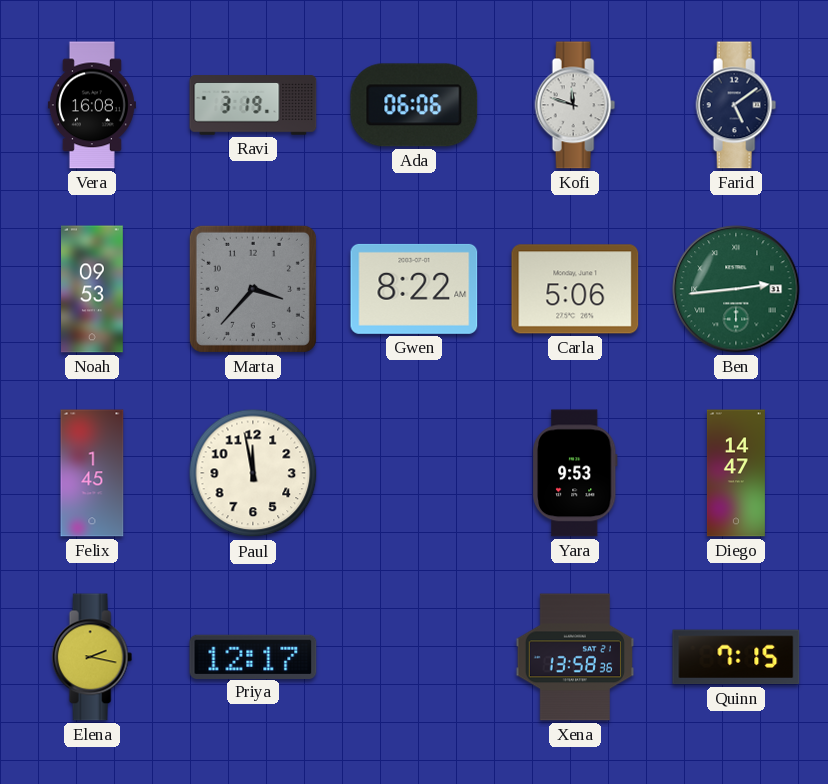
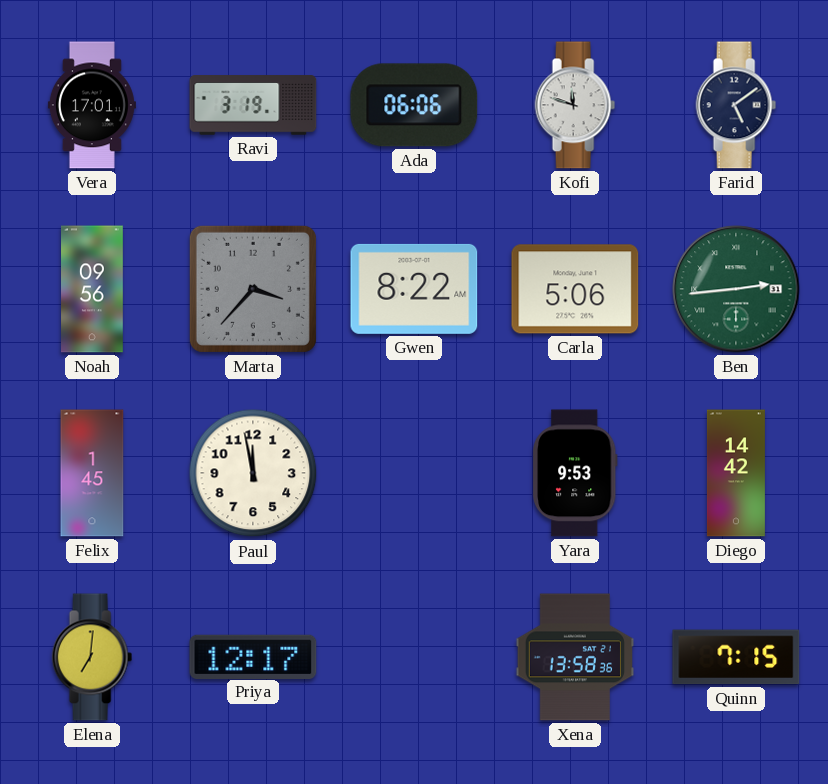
Vera: 16:08 -> 17:01 (92, 105)
Noah: 09:53 -> 09:56 (93, 289)
Diego: 14:47 -> 14:42 (736, 473)
Elena: 2:17 -> 7:01 (92, 657)
